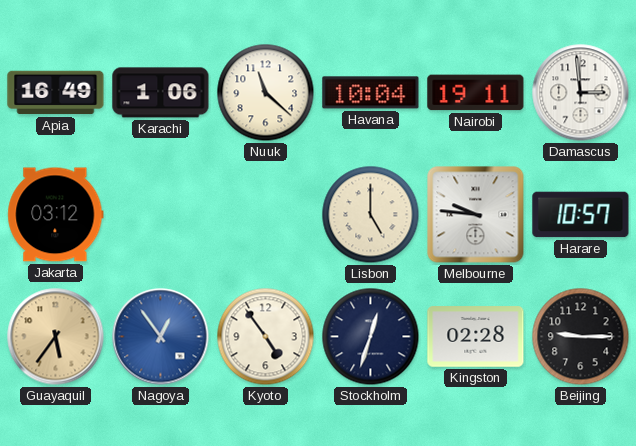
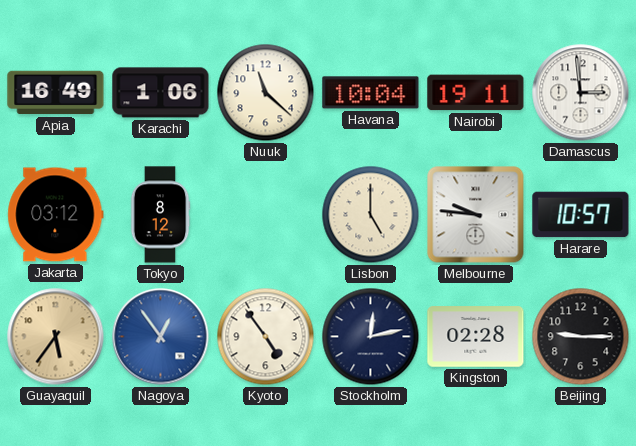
Tokyo: none -> 8:12 (160, 215)
Stockholm: 12:33 -> 12:13 (371, 337)
